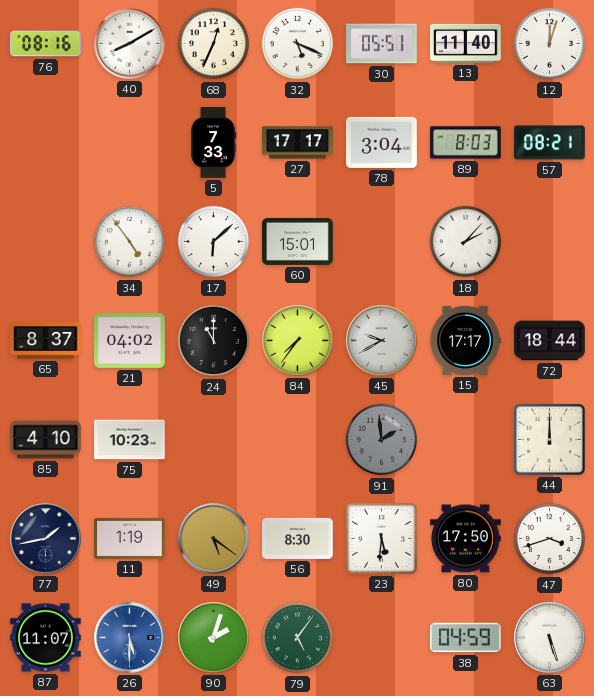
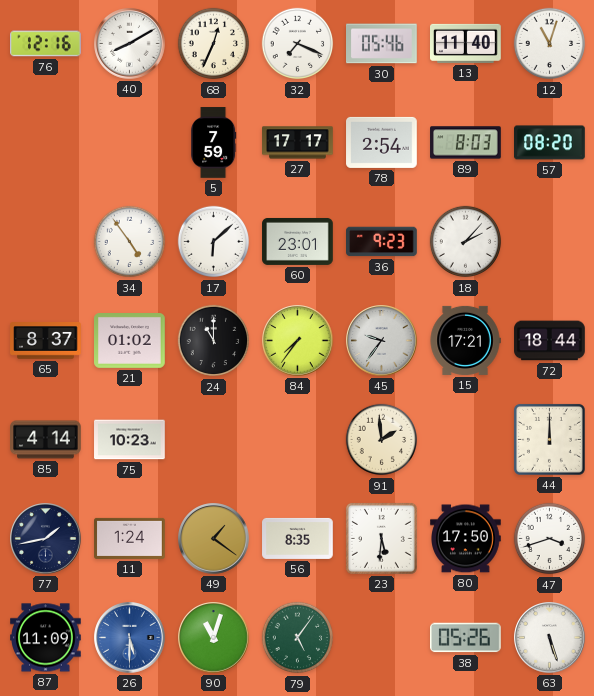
76: 08:16 -> 12:16 (46, 44)
32: 5:19 -> 7:19 (298, 44)
30: 05:51 -> 05:46 (382, 44)
12: 12:03 -> 11:03 (550, 44)
5: 7:33 -> 7:59 (214, 143)
78: 3:04 -> 2:54 (382, 142)
57: 08:21 -> 08:20 (550, 143)
60: 15:01 -> 23:01 (298, 241)
36: none -> 9:23 (382, 242)
21: 04:02 -> 01:02 (130, 341)
45: 9:40 -> 9:36 (382, 341)
15: 17:17 -> 17:21 (465, 340)
85: 4:10 -> 4:14 (46, 440)
91 dial: grey -> cream (382, 440)
11: 1:19 -> 1:24 (130, 538)
49: 5:21 -> 1:21 (214, 539)
56: 8:30 -> 8:35 (298, 538)
87: 11:07 -> 11:09 (46, 638)
90: 2:03 -> 11:03 (214, 638)
38: 04:59 -> 05:26 (466, 638)
